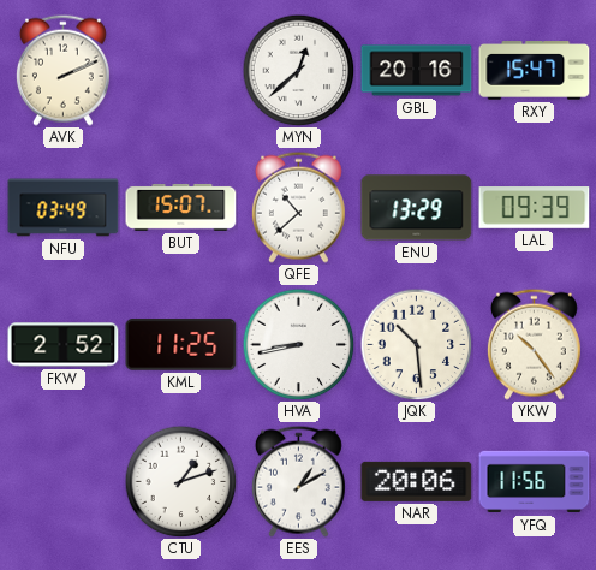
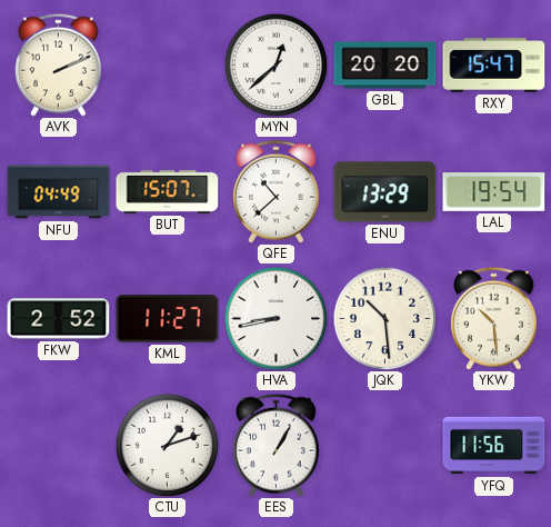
GBL: 20:16 -> 20:20 (385, 66)
NFU: 03:49 -> 04:49 (59, 192)
LAL: 09:39 -> 19:54 (494, 192)
KML: 11:25 -> 11:27 (168, 319)
YKW: 10:24 -> 10:29 (493, 318)
EES: 1:10 -> 1:05 (275, 445)
NAR: 20:06 -> none (417, 481)
